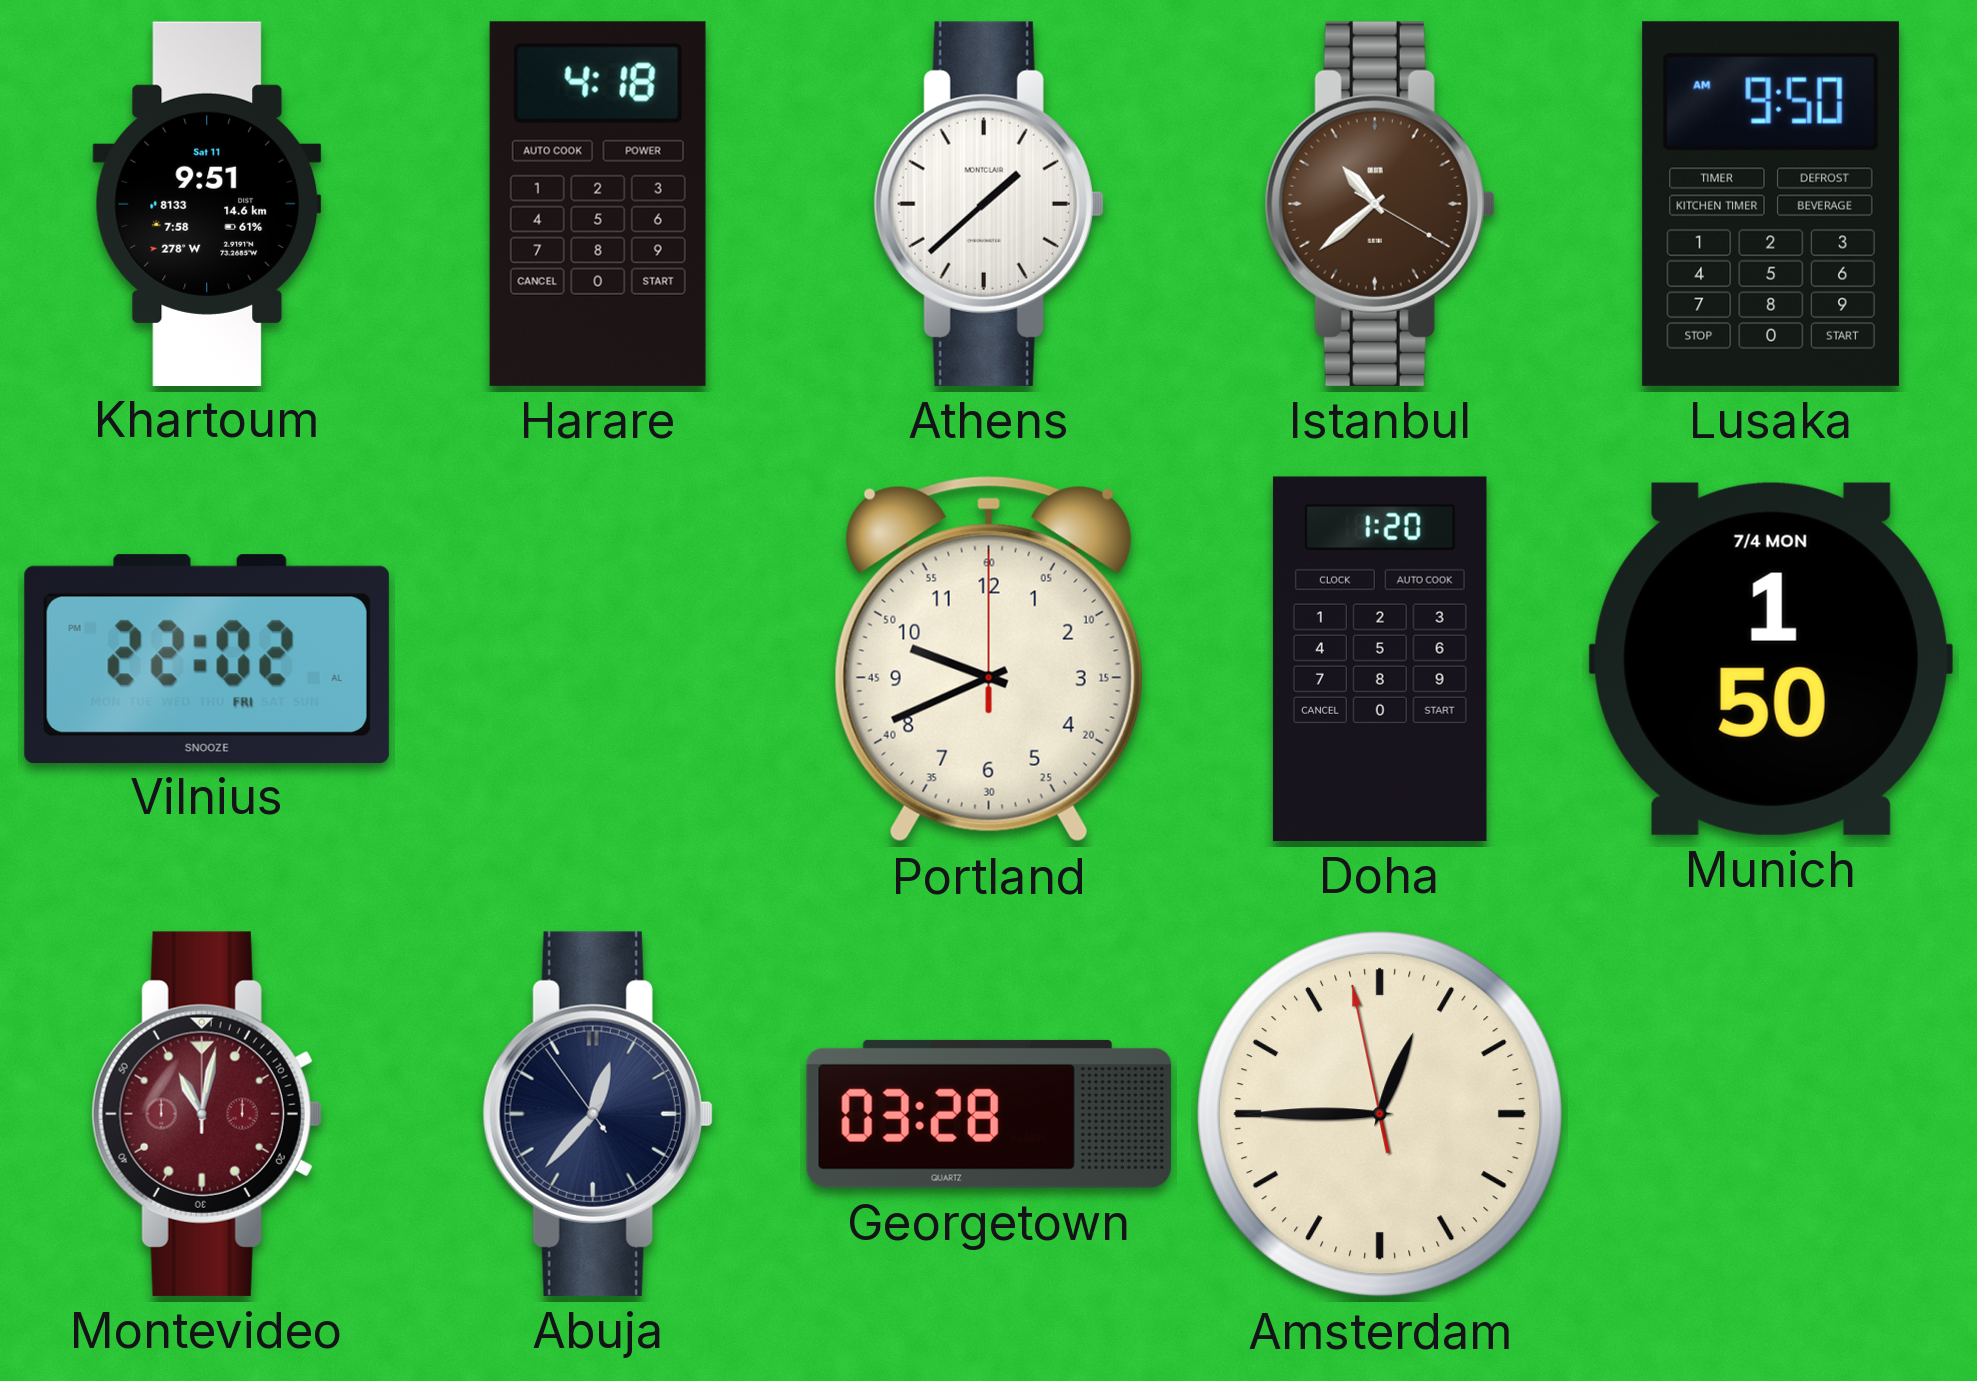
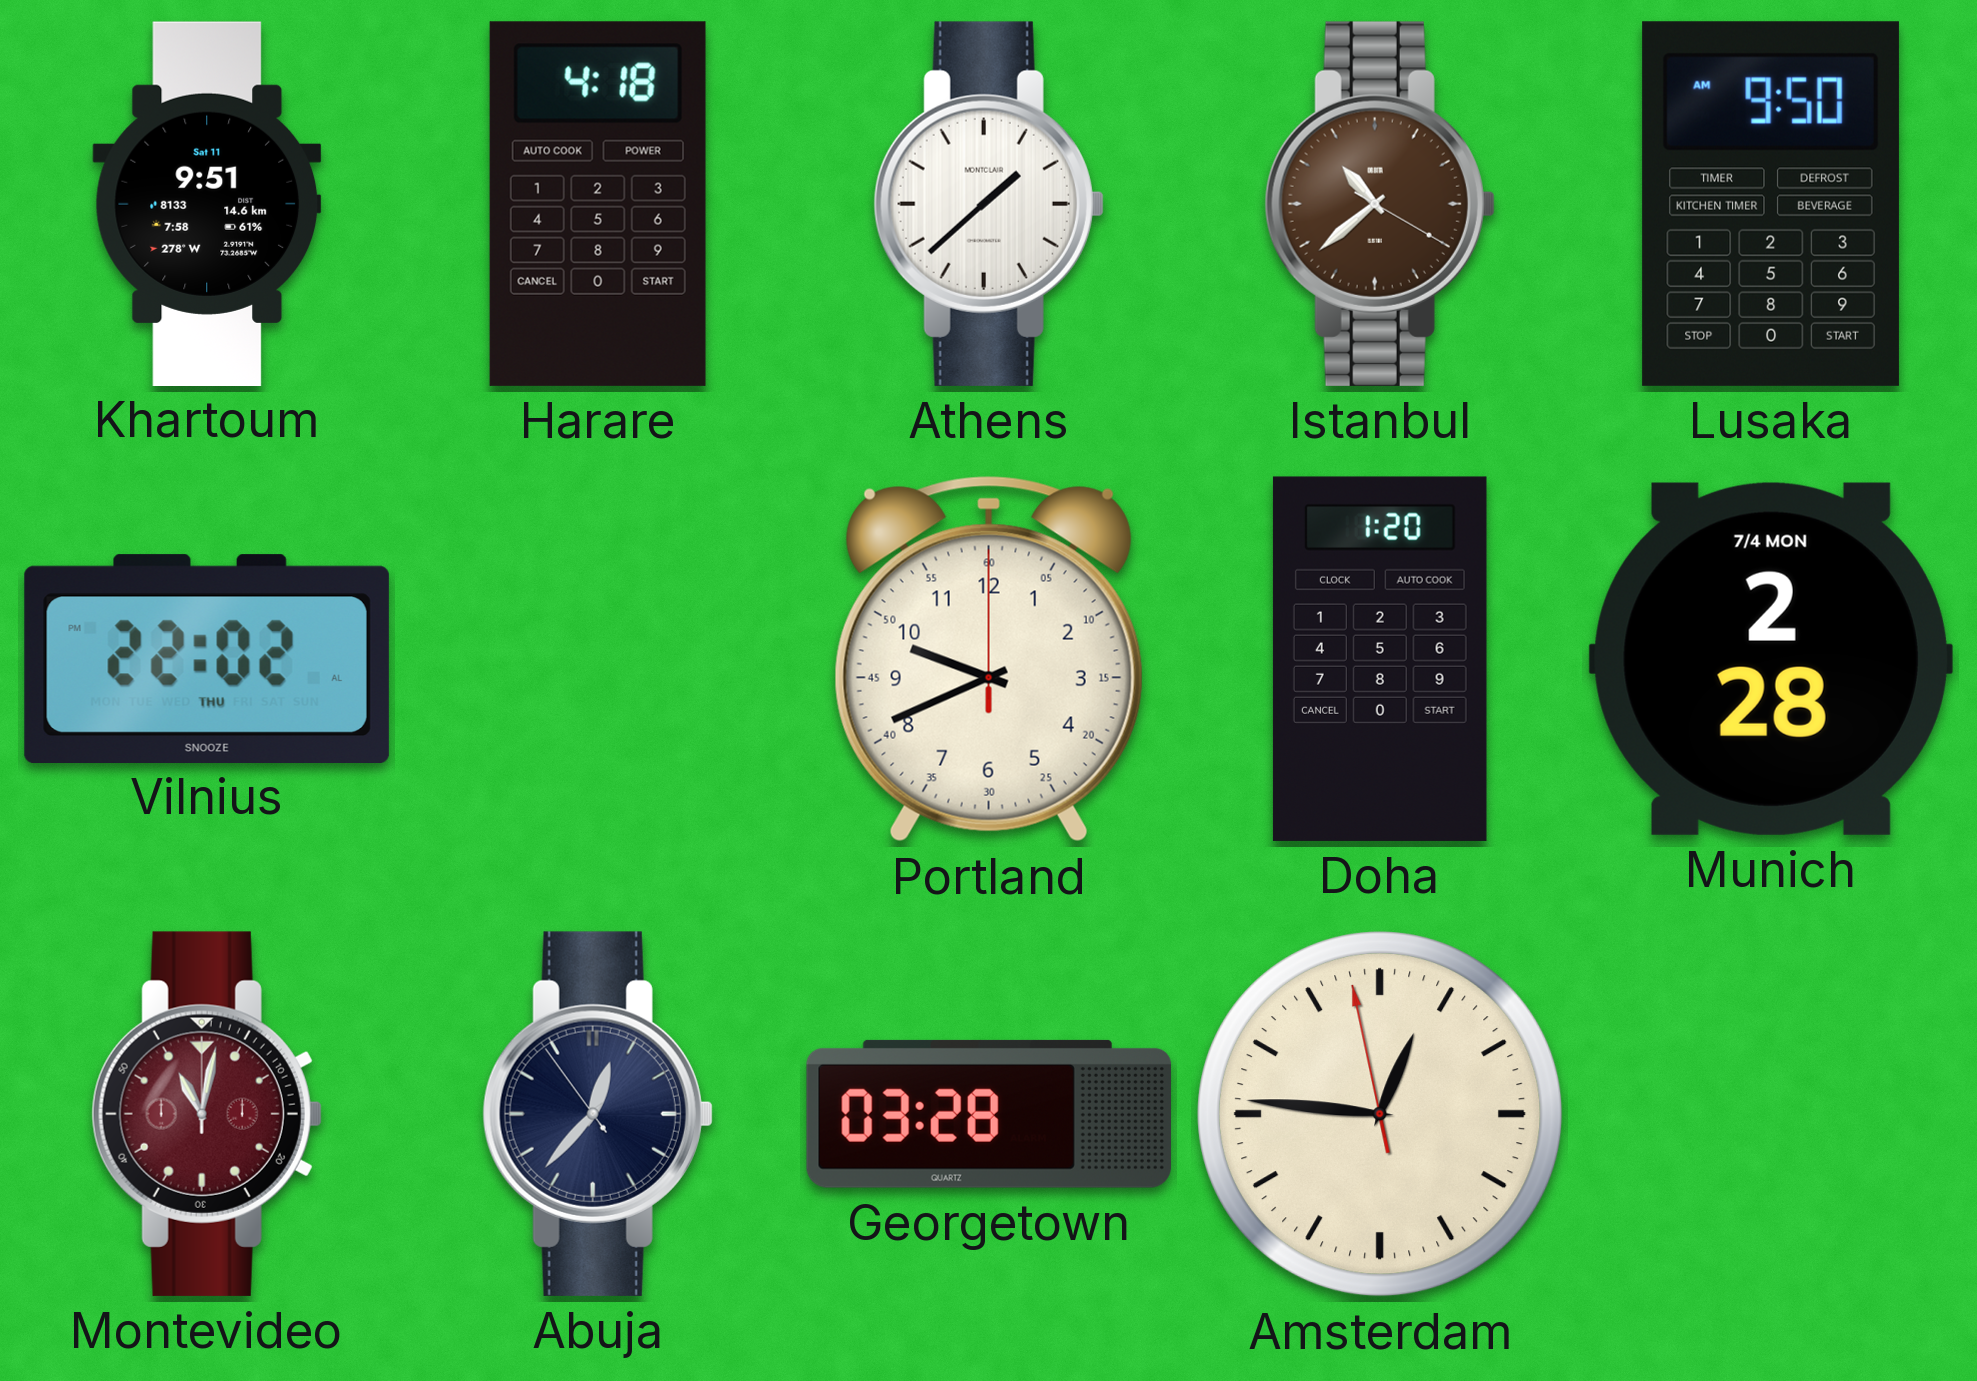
Vilnius date: FRI -> THU (207, 658)
Munich: 1:50 -> 2:28 (1771, 659)
Amsterdam: 12:44 -> 12:45 (1380, 1114)
